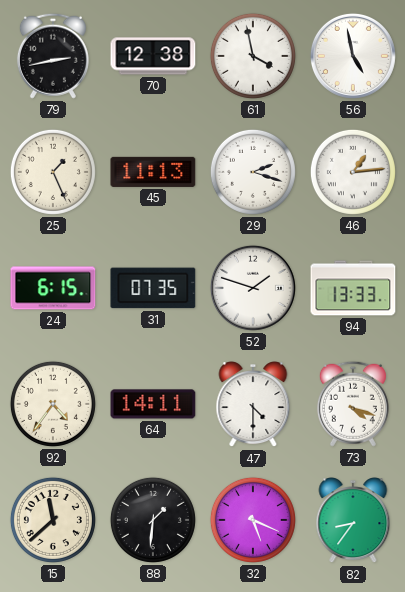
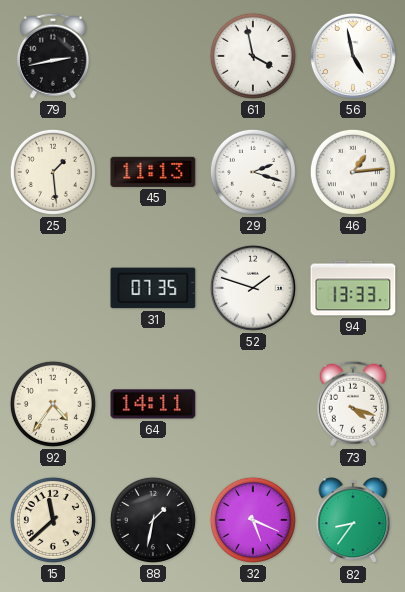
70: 12:38 -> none (153, 56)
25: 1:26 -> 1:29 (53, 172)
24: 6:15 -> none (53, 288)
47: 4:30 -> none (253, 405)
88: 1:31 -> 1:32 (153, 520)
